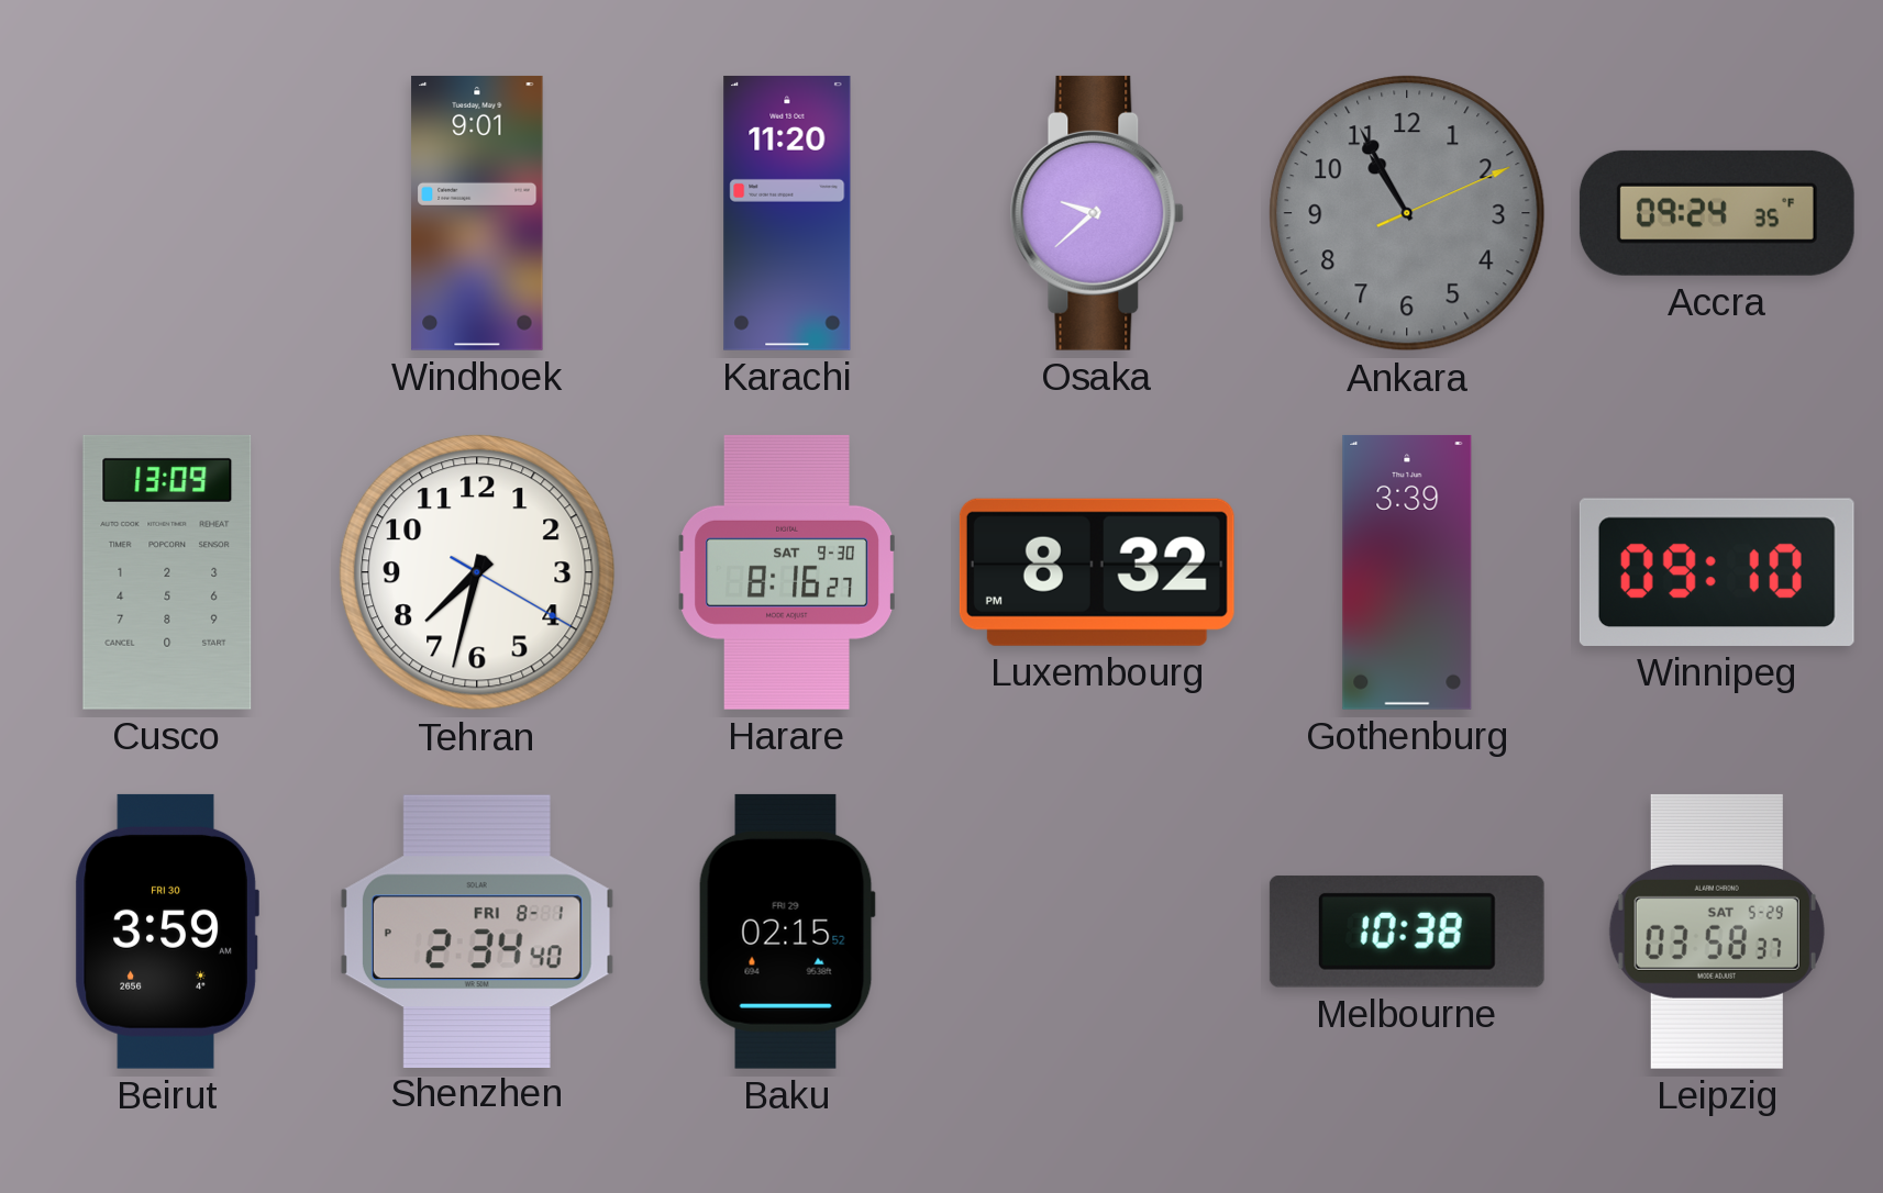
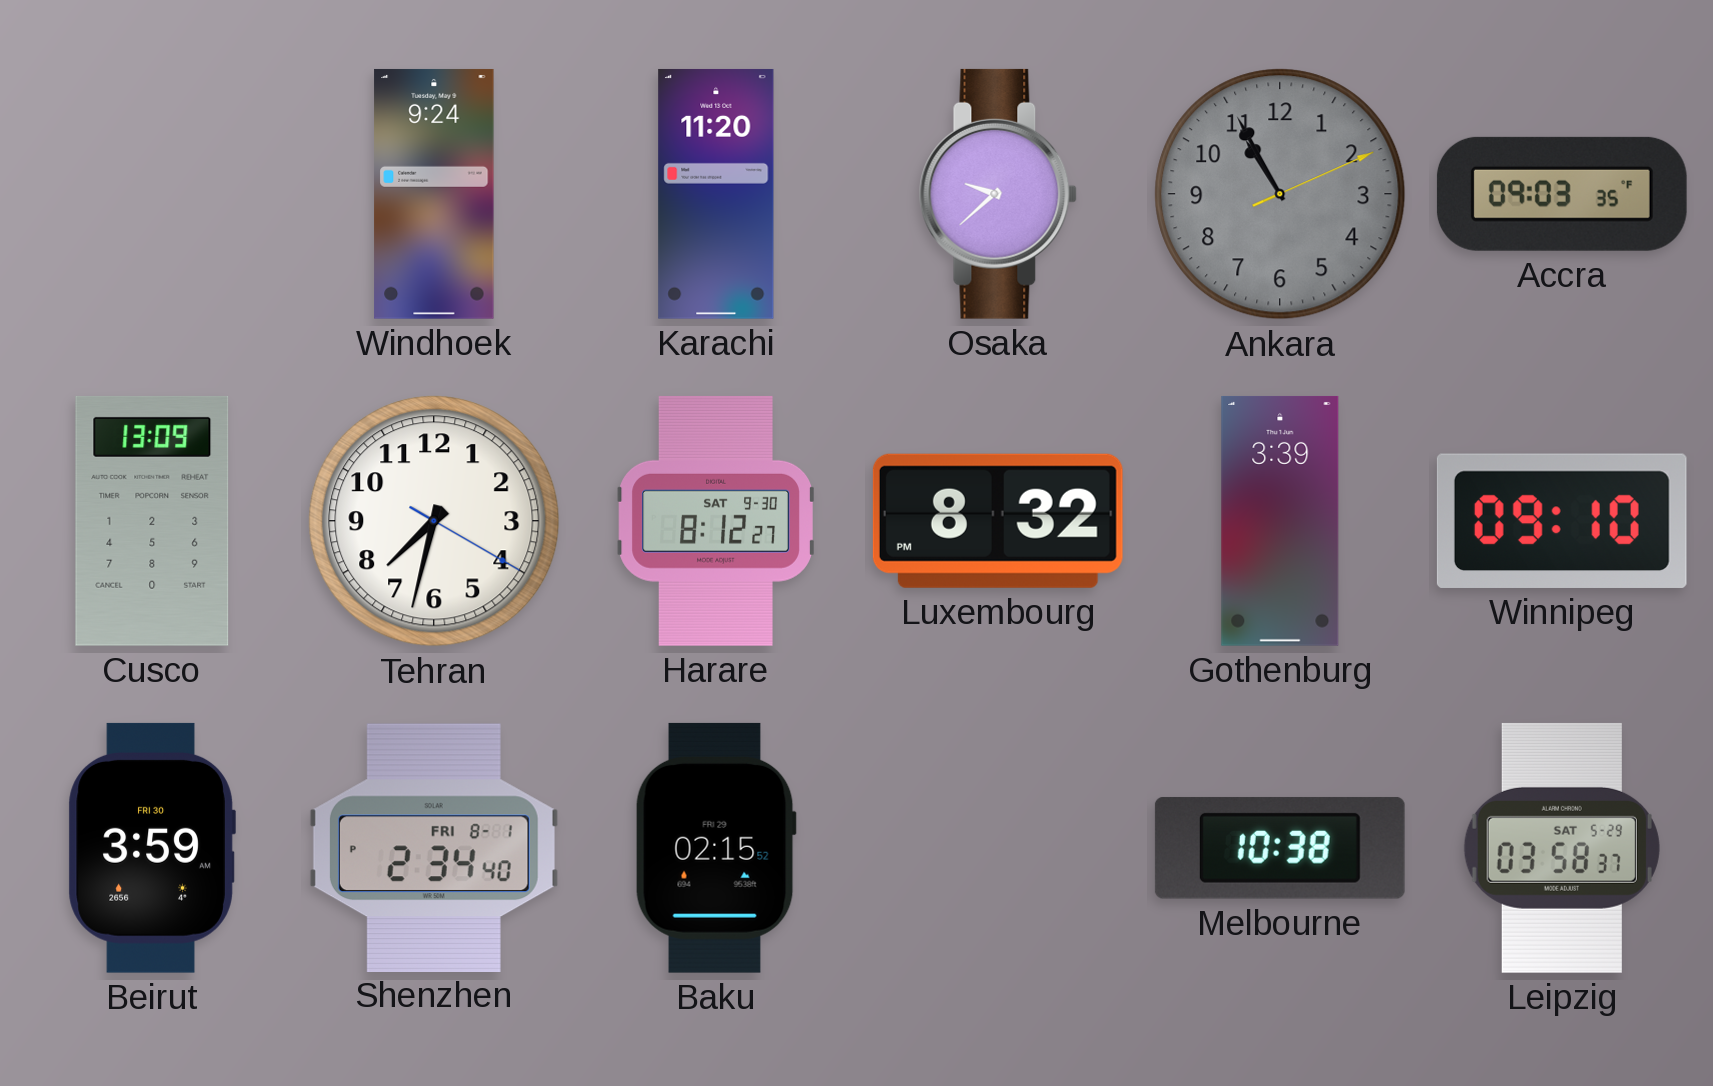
Windhoek: 9:01 -> 9:24 (434, 194)
Accra: 09:24 -> 09:03 (1562, 194)
Harare: 8:16 -> 8:12 (716, 521)
